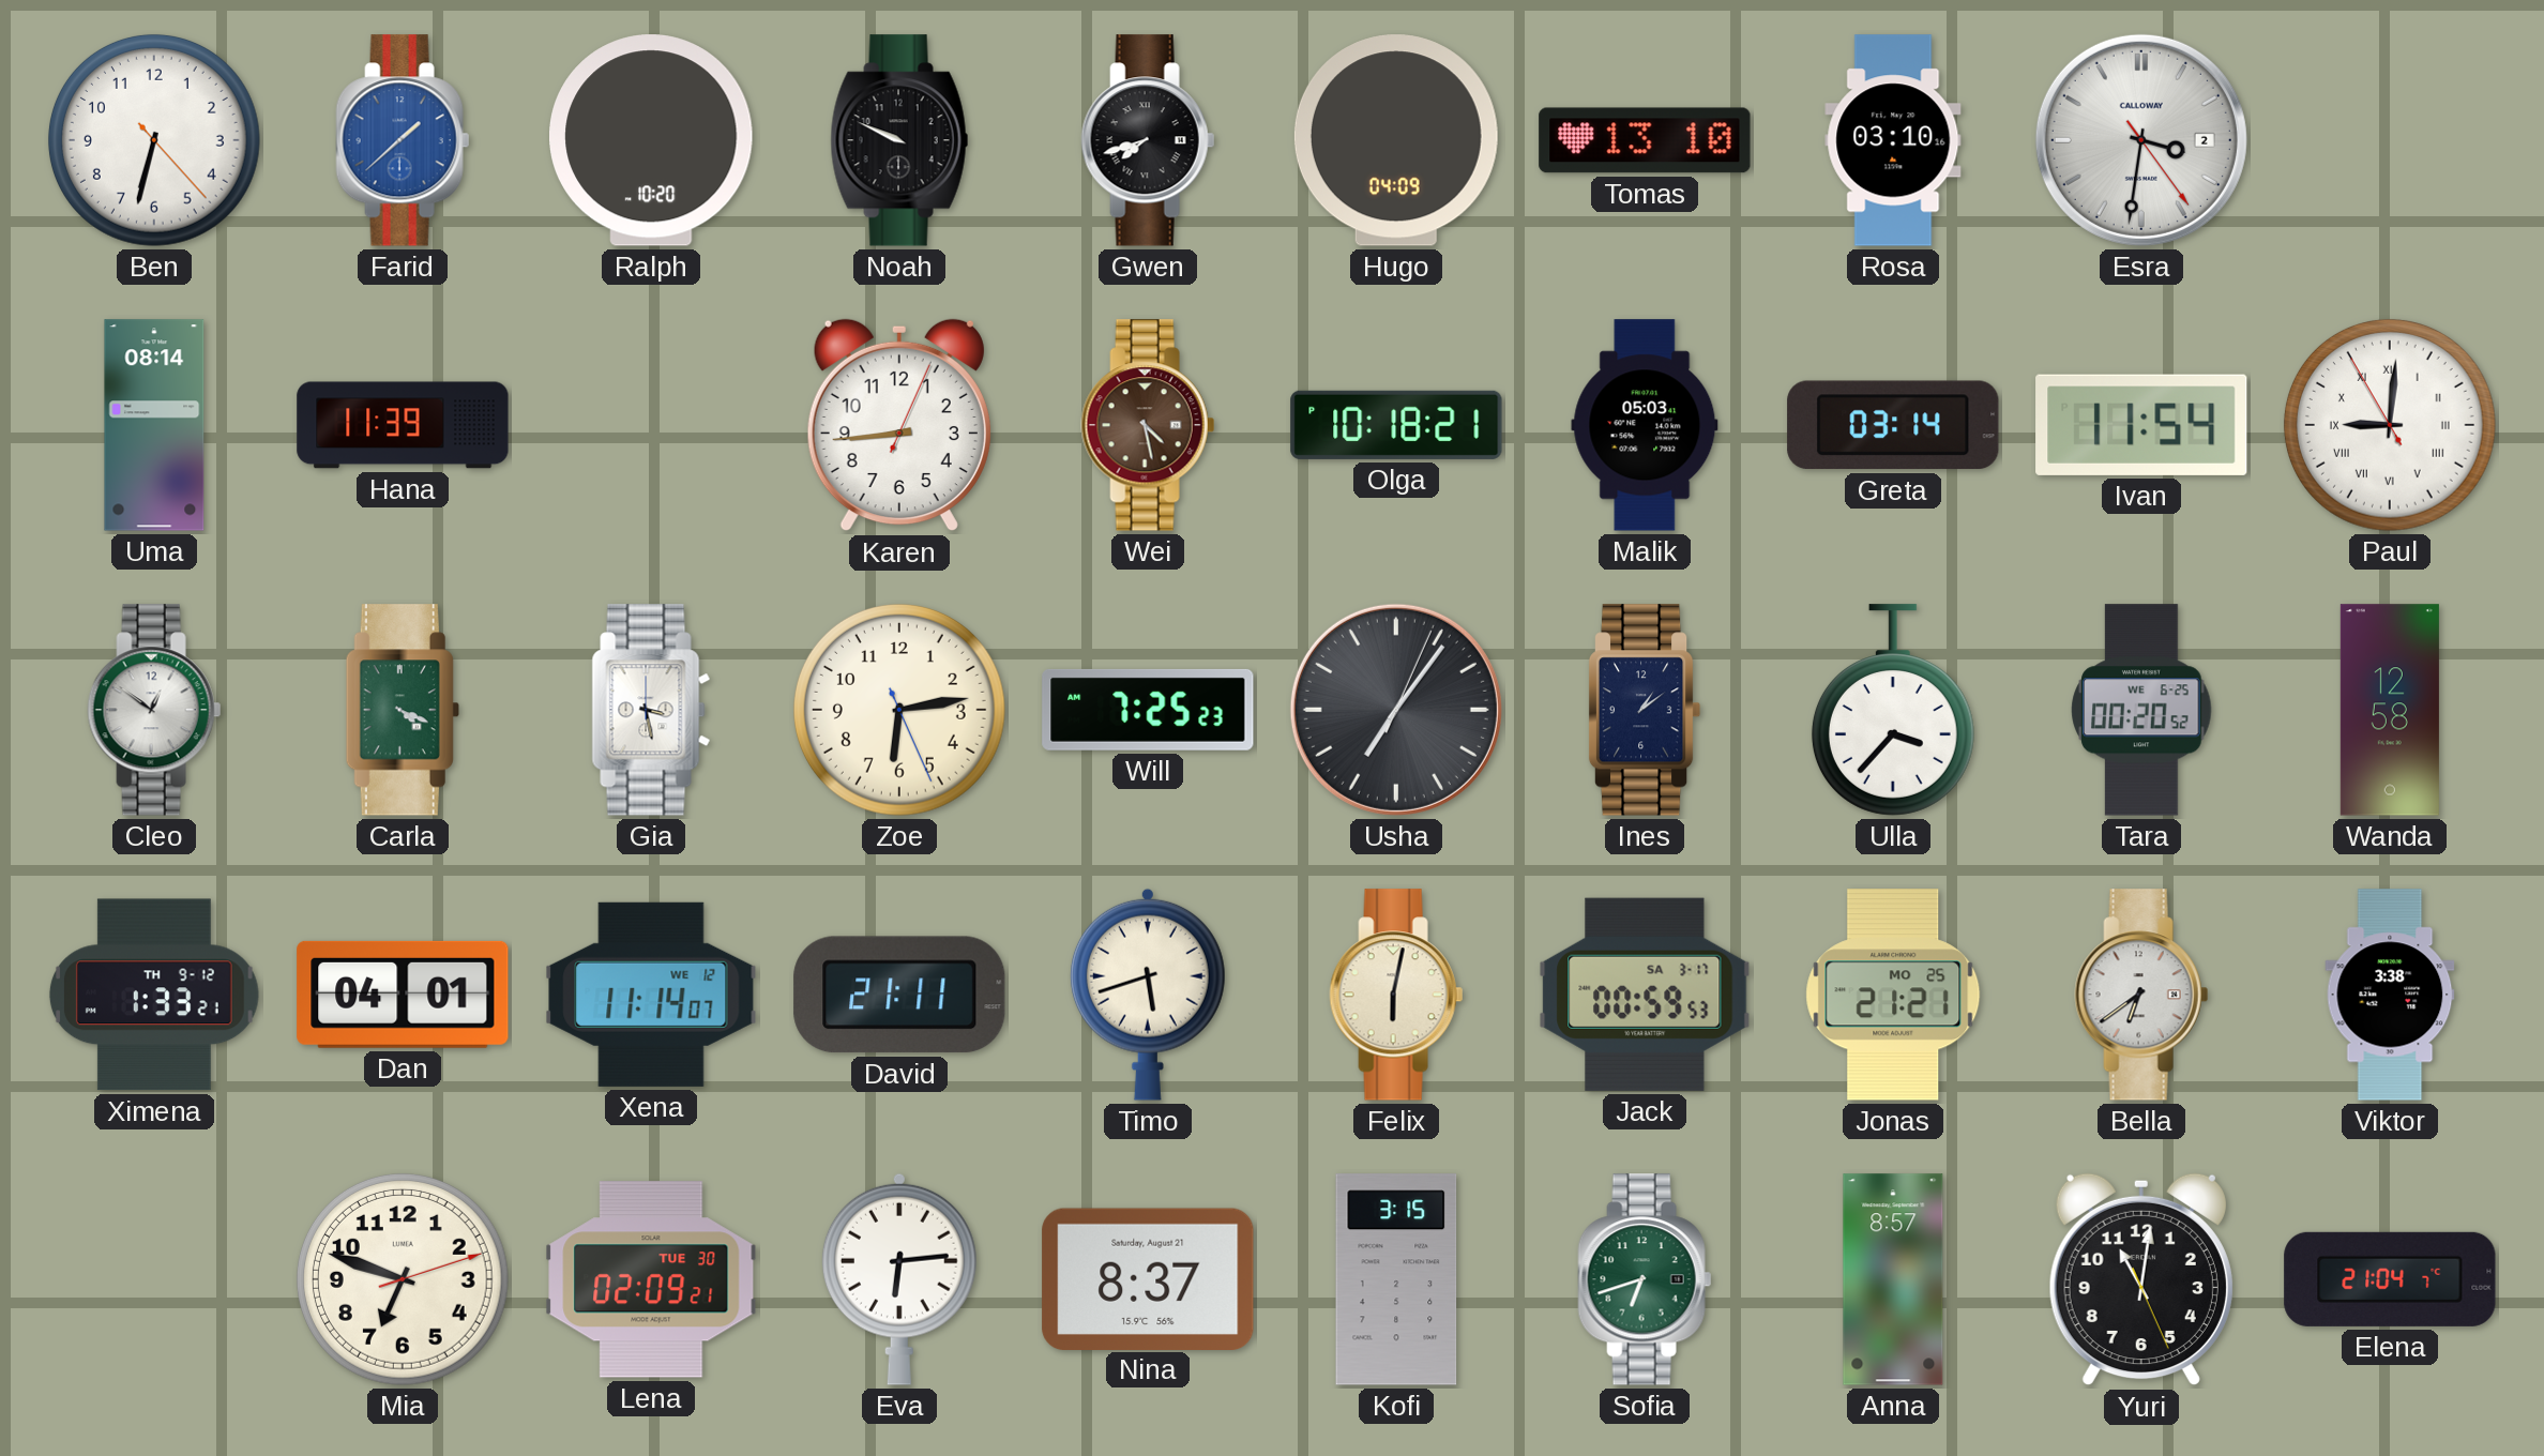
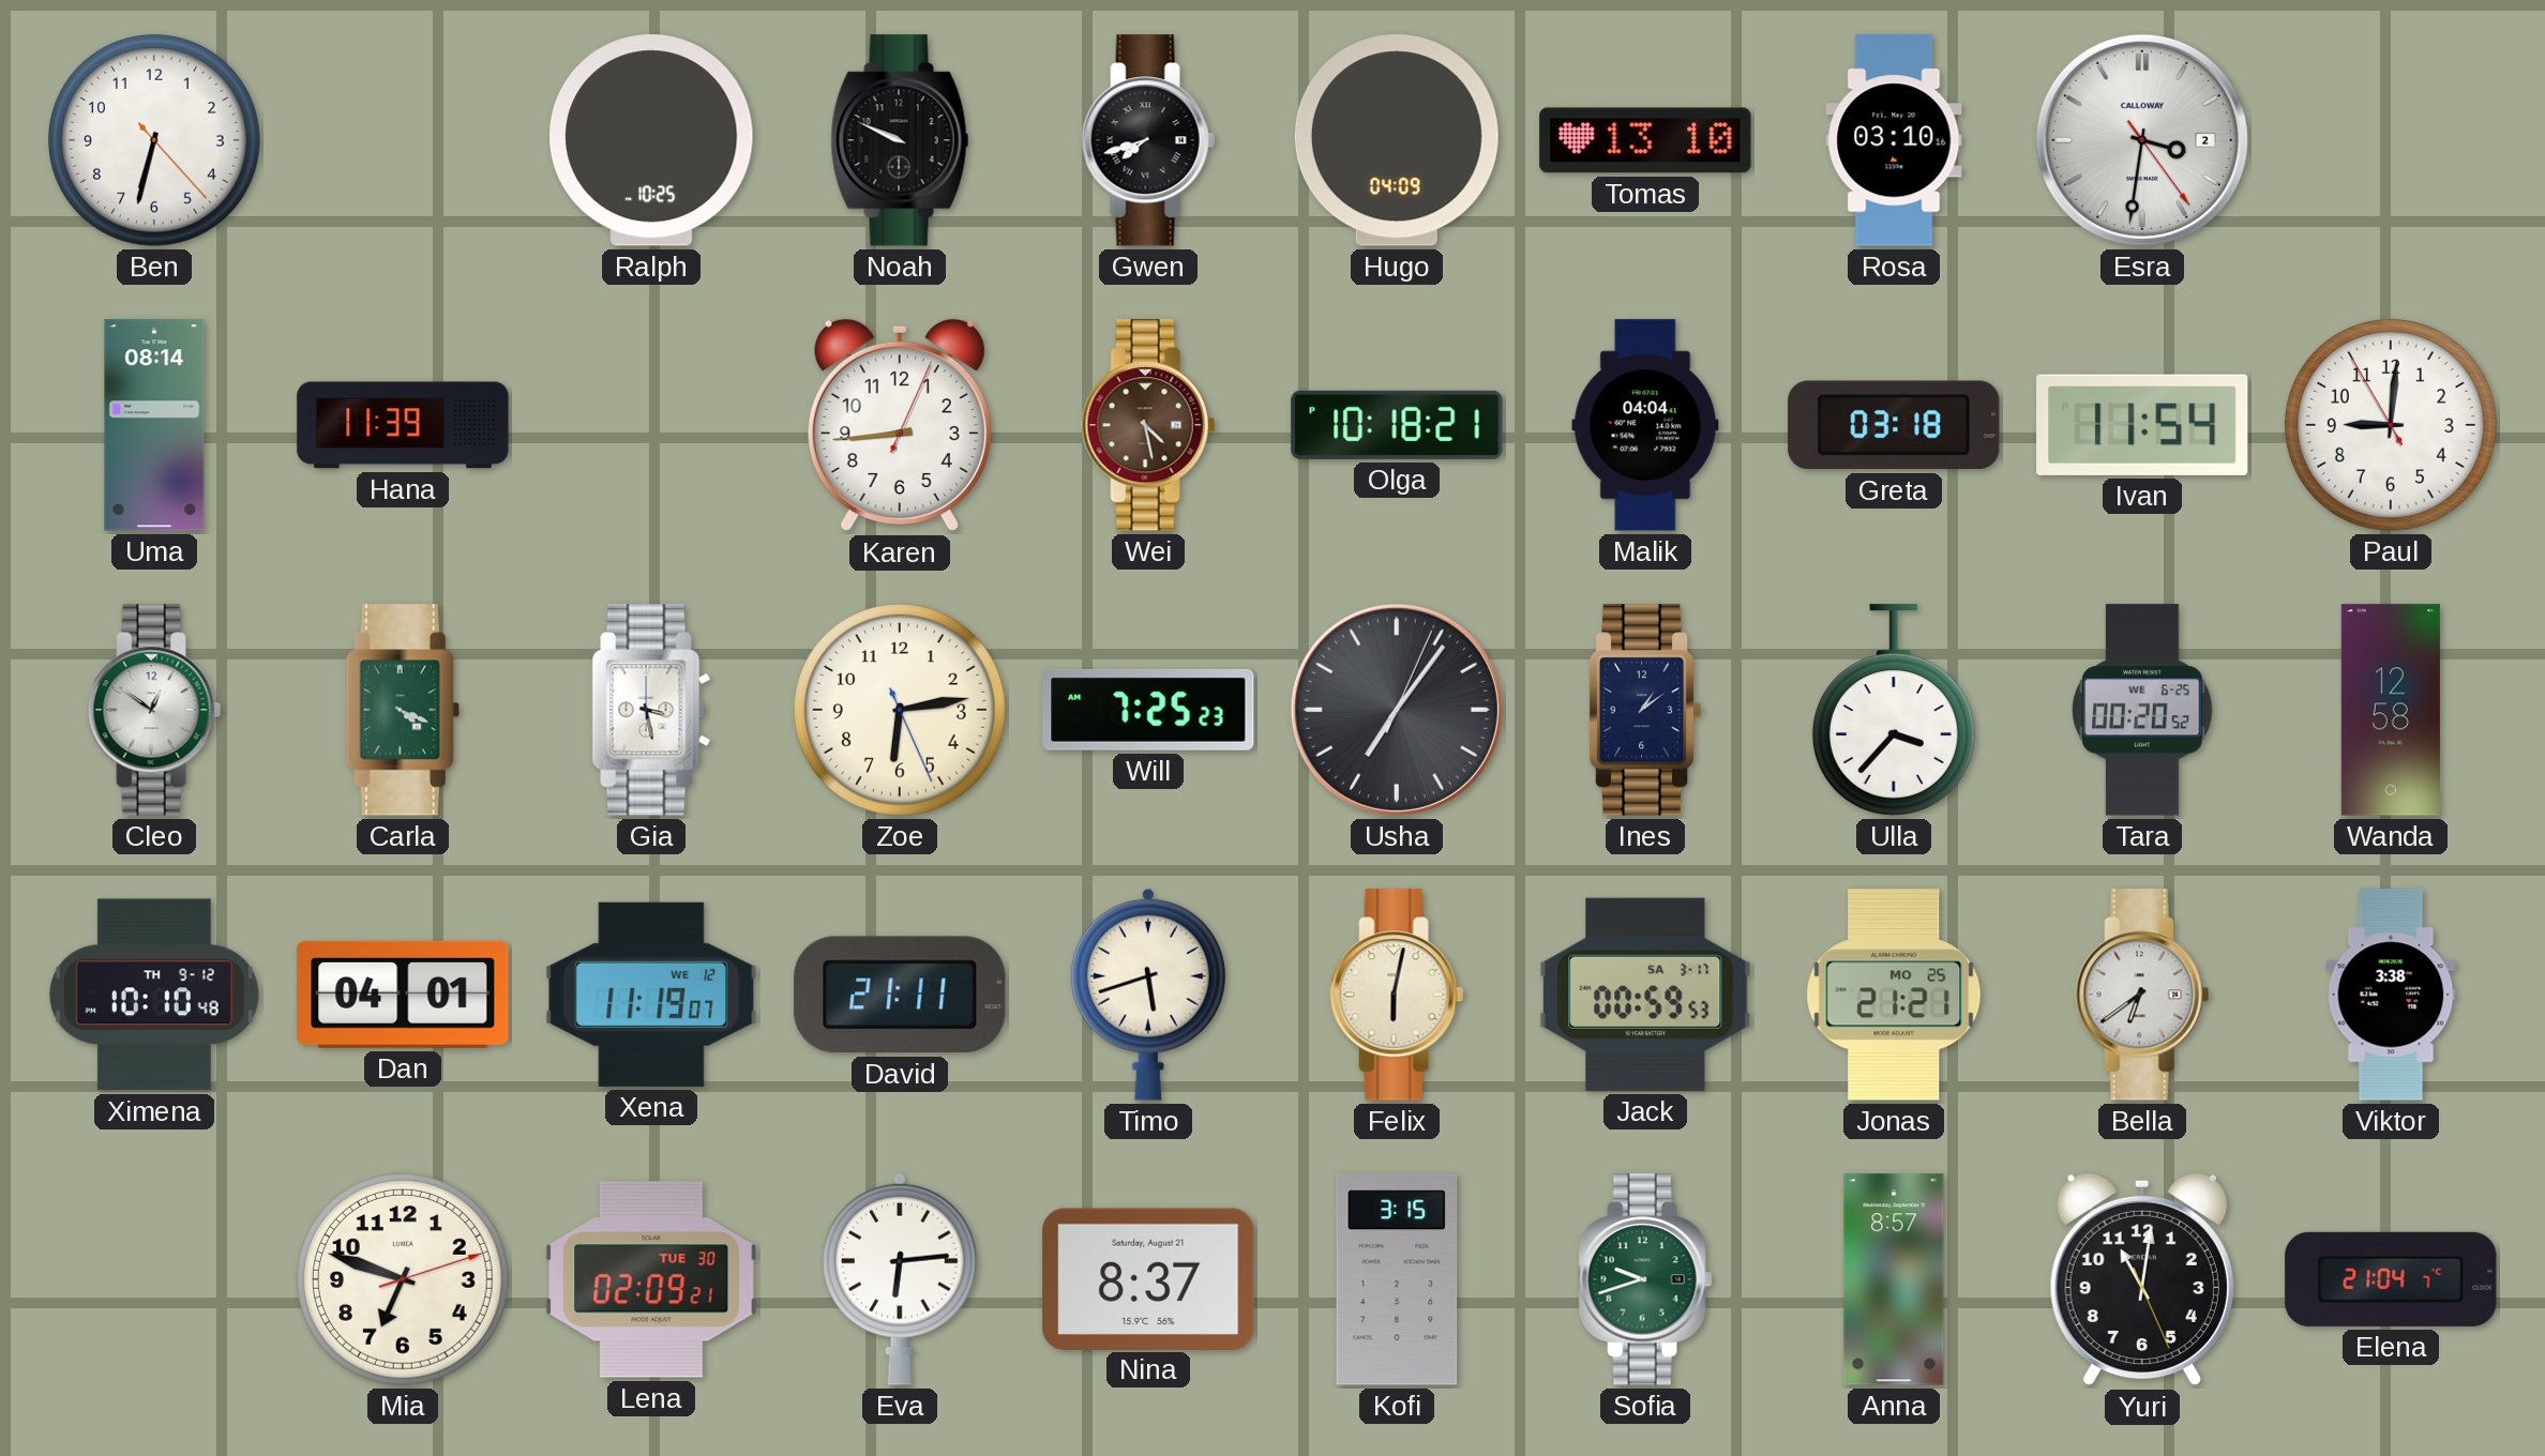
Farid: 1:38 -> none (403, 140)
Ralph: 10:20 -> 10:25 (652, 140)
Malik: 05:03 -> 04:04 (1645, 425)
Greta: 03:14 -> 03:18 (1894, 425)
Paul numerals: Roman -> Arabic (2391, 425)
Ximena: 1:33 -> 10:10 (154, 995)
Xena: 11:14 -> 11:19 (651, 995)
Sofia: 6:42 -> 9:42 (1645, 1279)
